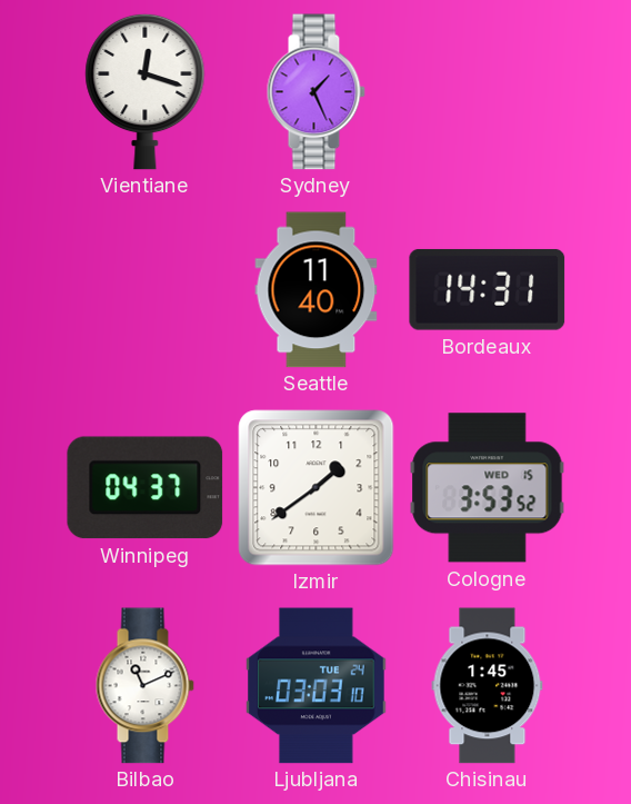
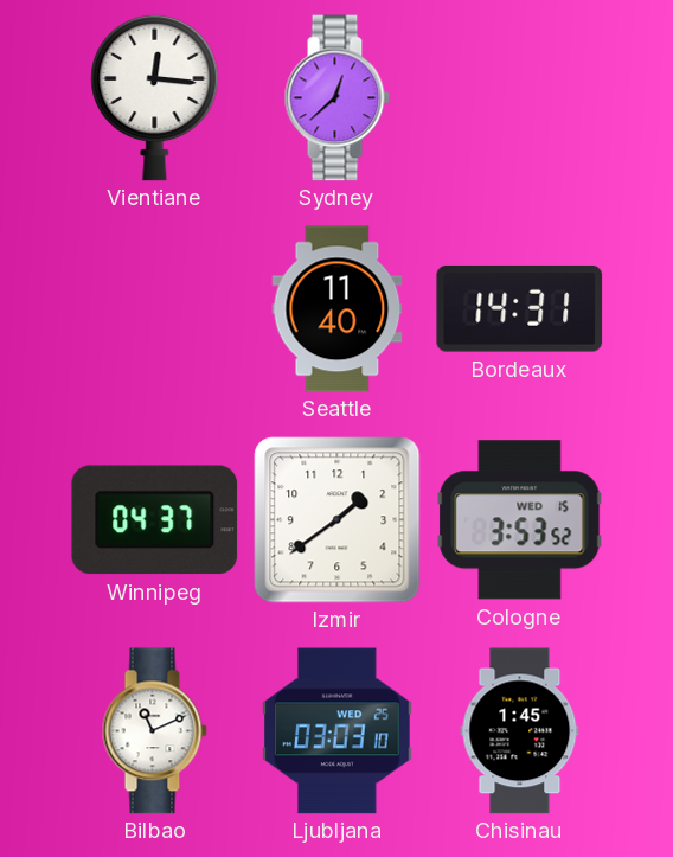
Vientiane: 12:18 -> 12:16 (155, 97)
Sydney: 1:26 -> 12:38 (336, 98)
Ljubljana date: TUE 24 -> WED 25 (338, 731)
